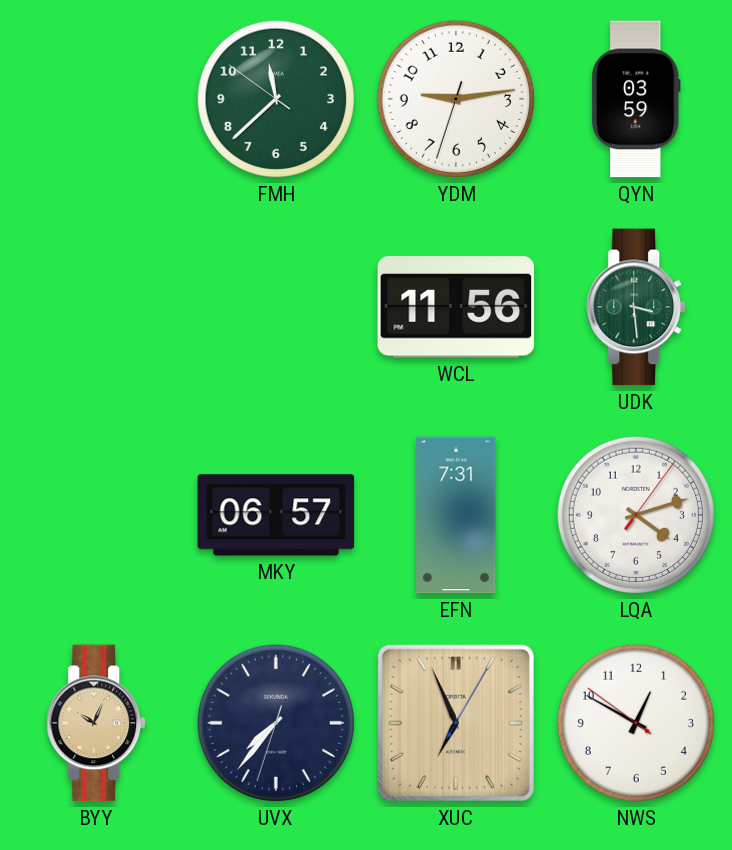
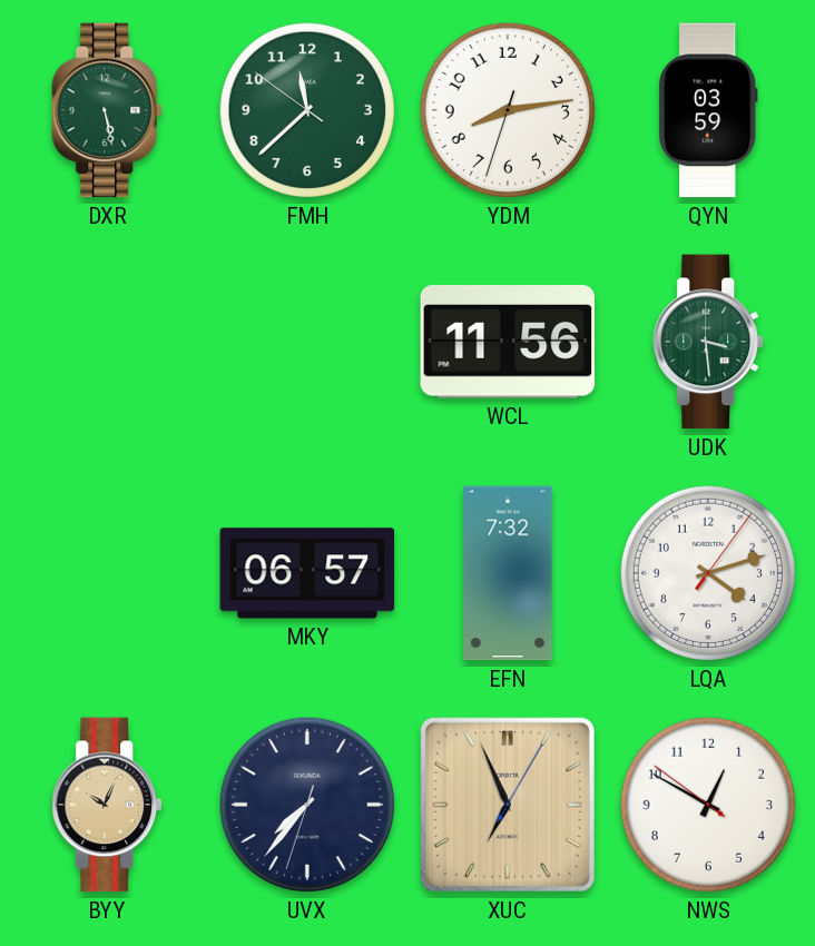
DXR: none -> 5:28 (108, 110)
YDM: 9:13 -> 8:13 (508, 110)
EFN: 7:31 -> 7:32 (508, 573)
